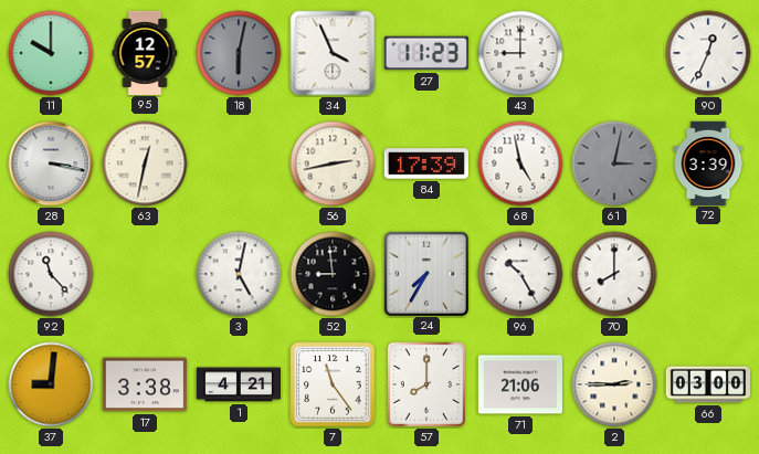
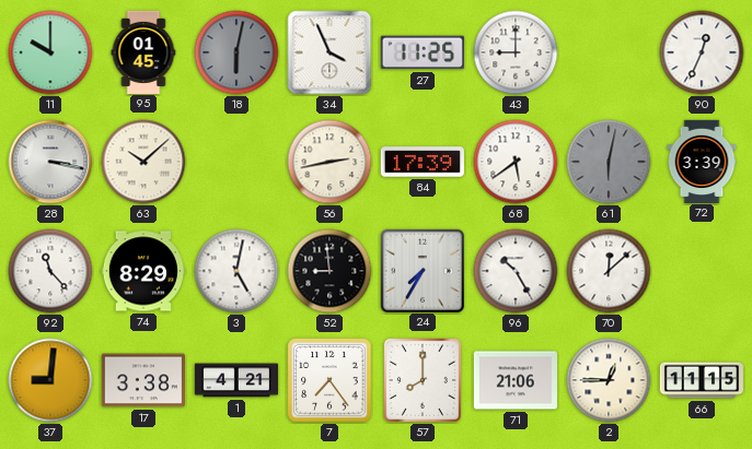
95: 12:57 -> 01:45 (143, 51)
27: 11:23 -> 11:25 (423, 52)
63: 12:32 -> 10:08 (143, 162)
68: 4:58 -> 5:39 (516, 162)
61: 3:02 -> 6:02 (609, 162)
74: none -> 8:29 (142, 271)
70: 8:00 -> 12:08 (609, 271)
7: 11:24 -> 7:24 (329, 380)
2: 2:45 -> 12:45 (609, 380)
66: 03:00 -> 11:15 (702, 380)
